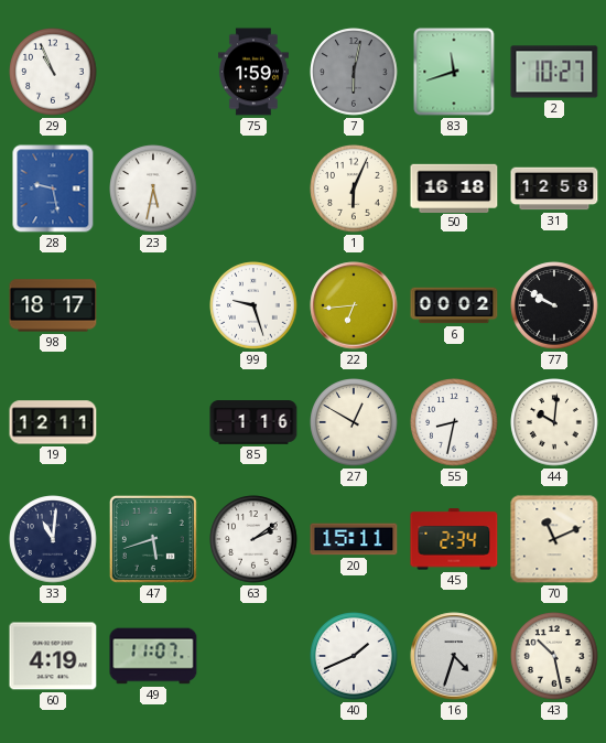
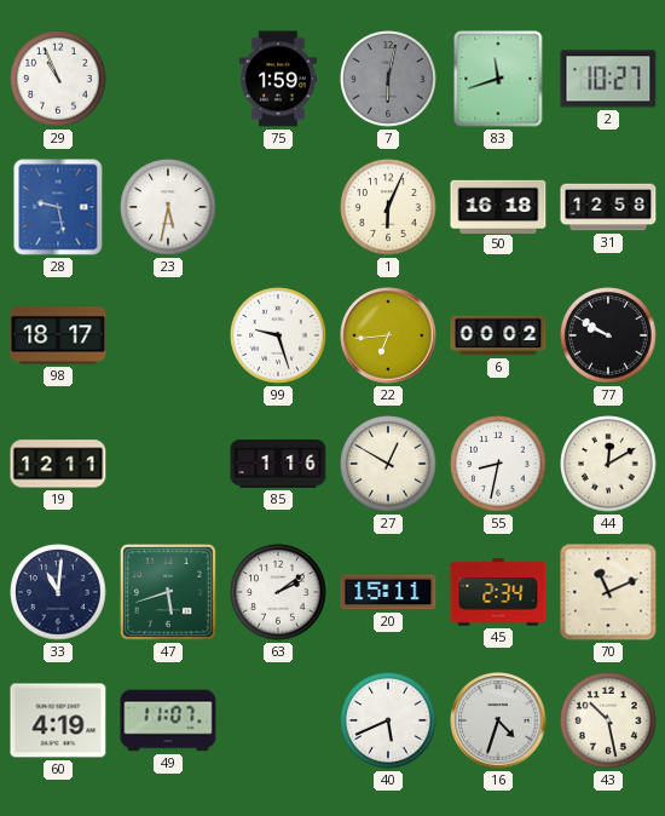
44: 10:01 -> 12:10 (608, 464)
40: 1:41 -> 5:41 (388, 720)
